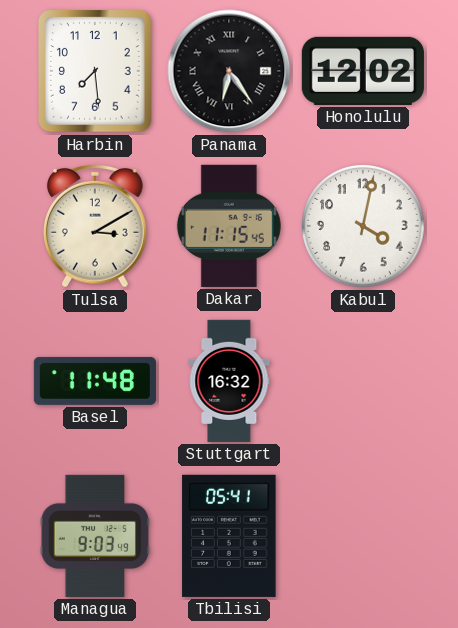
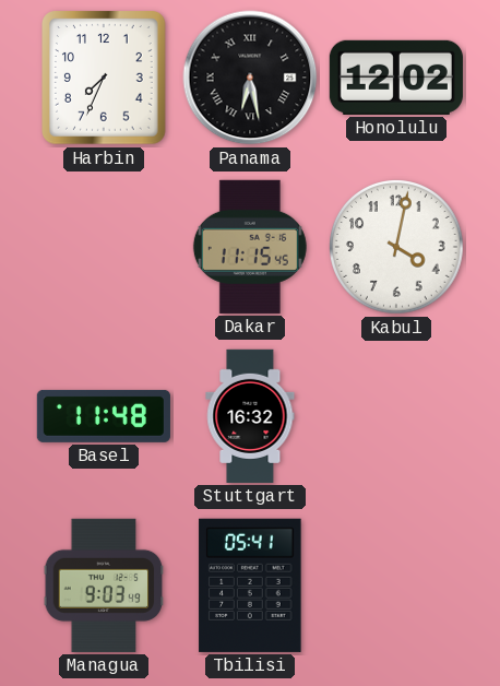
Harbin: 7:29 -> 7:34 (105, 79)
Panama: 6:24 -> 6:28 (250, 78)
Tulsa: 3:10 -> none (96, 226)
